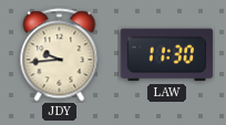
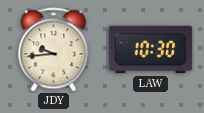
LAW: 11:30 -> 10:30 (151, 50)
